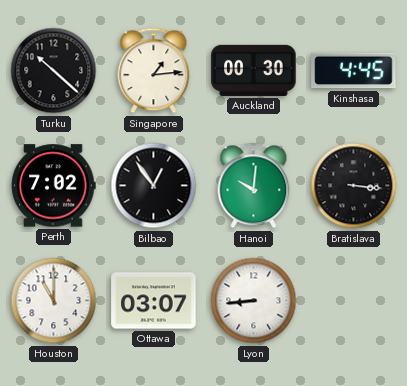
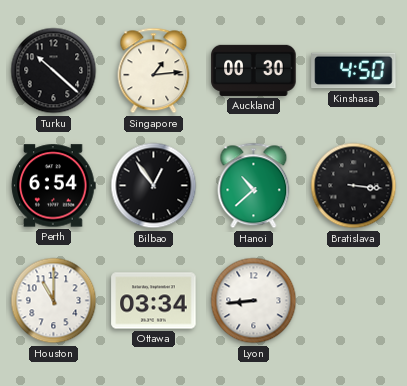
Kinshasa: 4:45 -> 4:50 (354, 71)
Perth: 7:02 -> 6:54 (53, 186)
Hanoi: 10:01 -> 10:38 (254, 186)
Ottawa: 03:07 -> 03:34 (154, 301)
